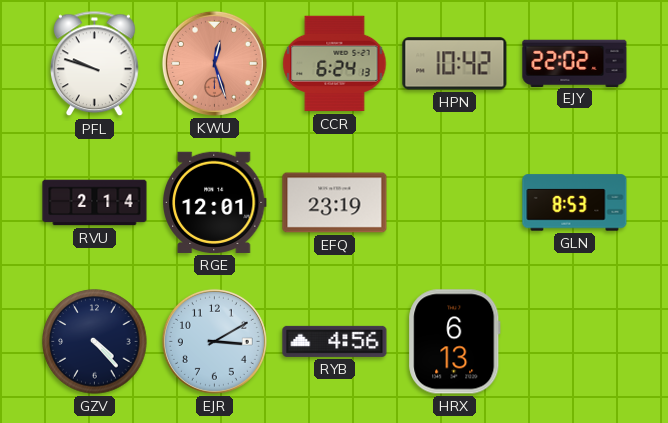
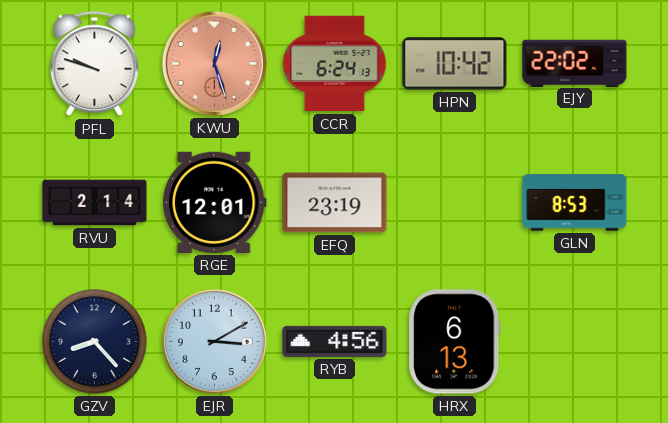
GZV: 4:23 -> 8:23 (95, 342)
